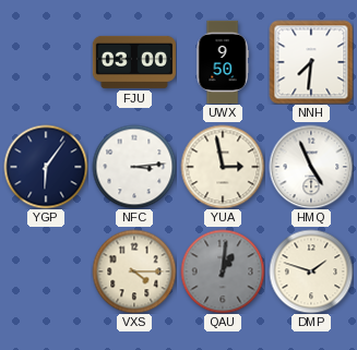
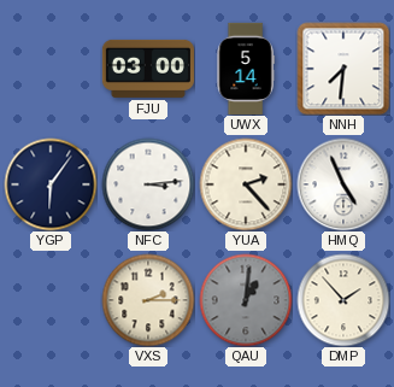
UWX: 9:50 -> 5:14 (246, 68)
YUA: 2:58 -> 2:23 (246, 184)
VXS: 4:15 -> 2:15 (148, 300)
DMP: 1:48 -> 1:53 (343, 300)
